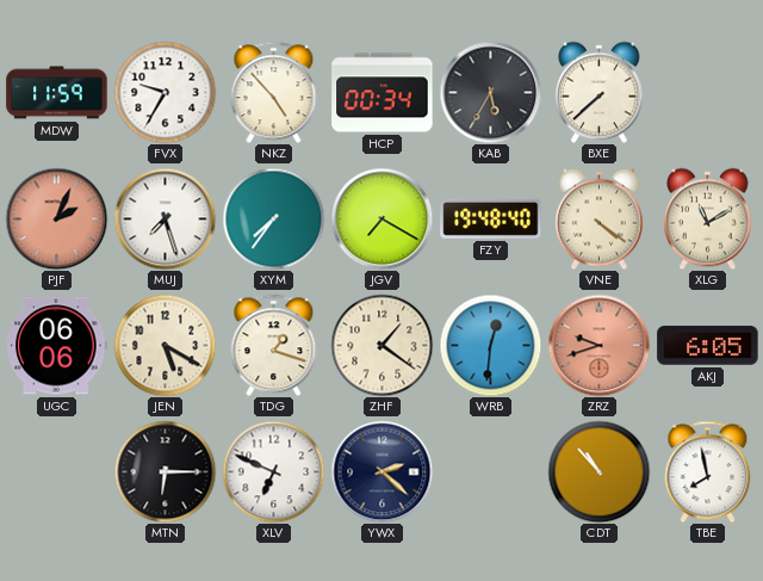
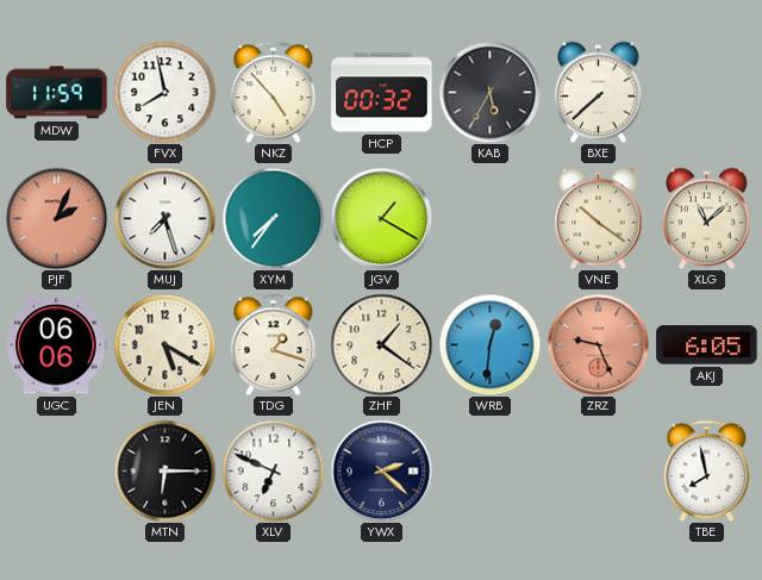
FVX: 9:35 -> 7:58 (164, 92)
HCP: 00:34 -> 00:32 (382, 93)
JGV: 7:20 -> 1:20 (381, 218)
FZY: 19:48 -> none (491, 218)
VNE: 4:21 -> 10:21 (599, 218)
XLG: 11:10 -> 11:08 (707, 218)
ZRZ: 9:42 -> 9:26 (598, 344)
CDT: 10:53 -> none (598, 471)
